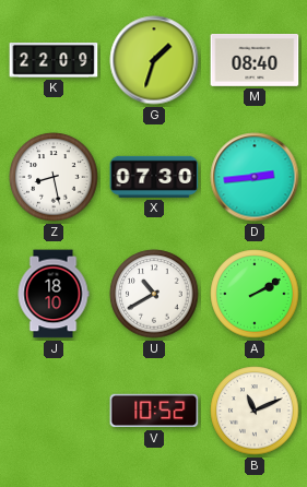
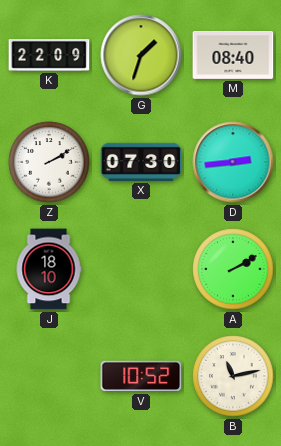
Z: 8:28 -> 2:10 (49, 162)
U: 10:40 -> none (154, 294)
B: 11:11 -> 11:13 (233, 376)
